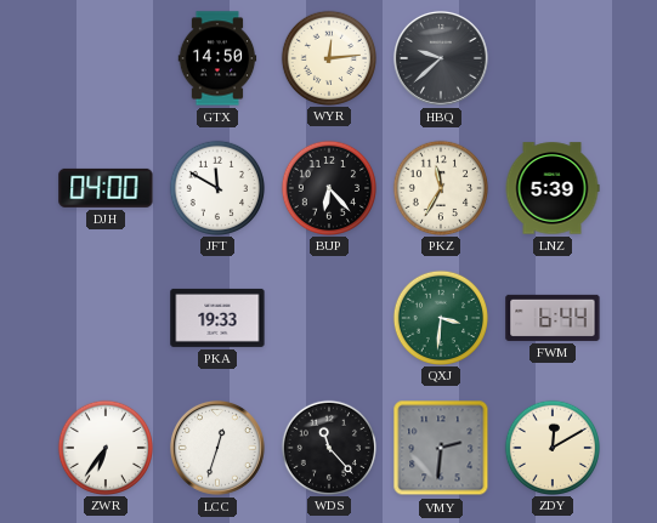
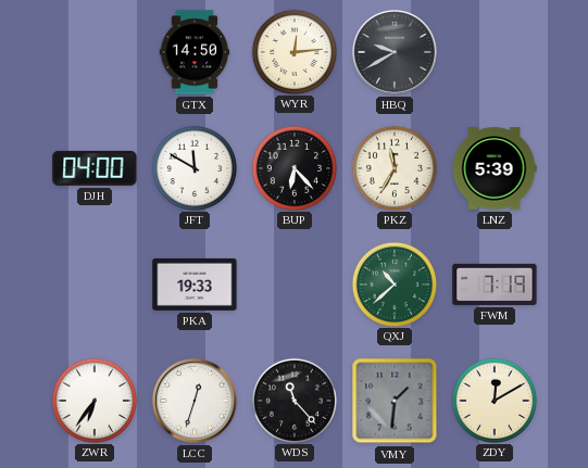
HBQ: 9:38 -> 9:40 (395, 52)
QXJ: 3:31 -> 10:38 (393, 283)
FWM: 6:44 -> 7:19 (495, 284)
VMY: 2:31 -> 1:31 (395, 401)
